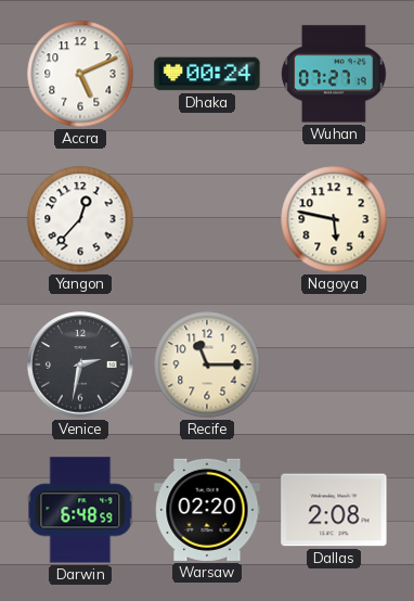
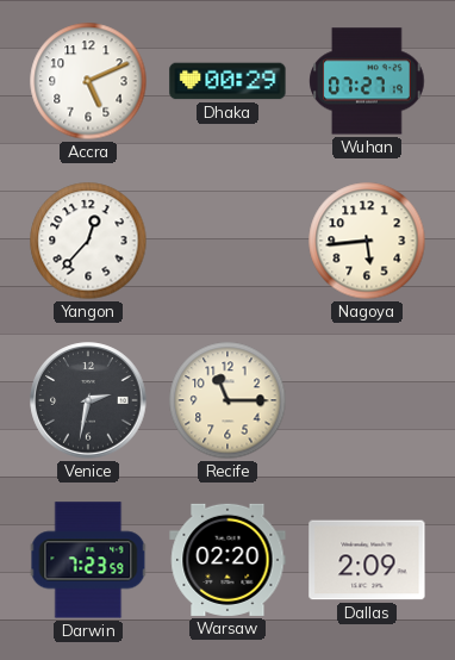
Dhaka: 00:24 -> 00:29 (227, 81)
Nagoya: 5:47 -> 5:44 (367, 241)
Darwin: 6:48 -> 7:23 (88, 560)
Dallas: 2:08 -> 2:09 (367, 560)
